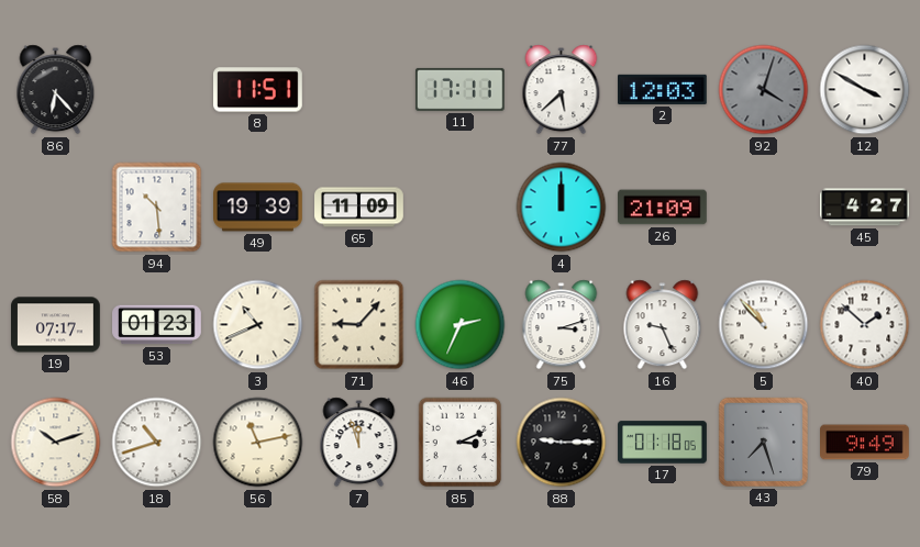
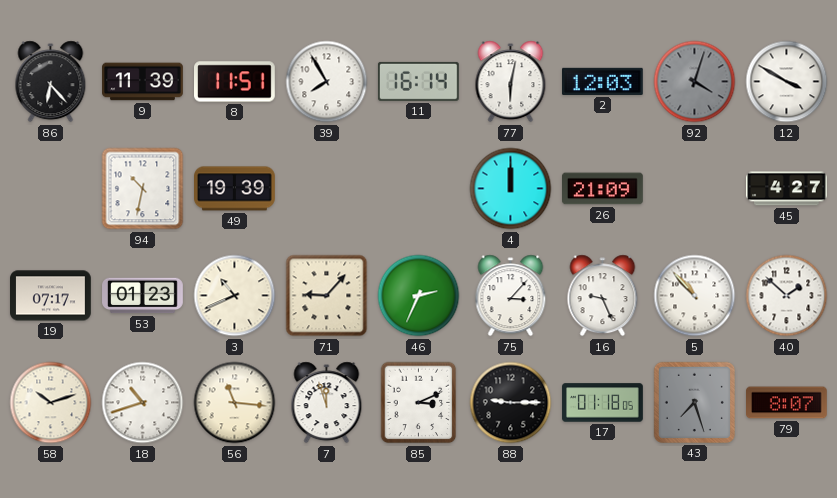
9: none -> 11:39 (143, 82)
39: none -> 7:55 (327, 82)
11: 17:11 -> 16:14 (418, 81)
77: 5:38 -> 6:02 (511, 82)
94: 10:29 -> 10:32 (143, 189)
65: 11:09 -> none (359, 208)
75: 3:12 -> 3:07 (511, 296)
56: 11:13 -> 11:16 (235, 403)
79: 9:49 -> 8:07 (787, 403)
